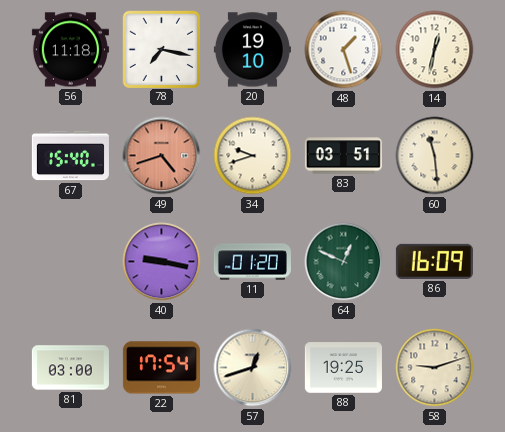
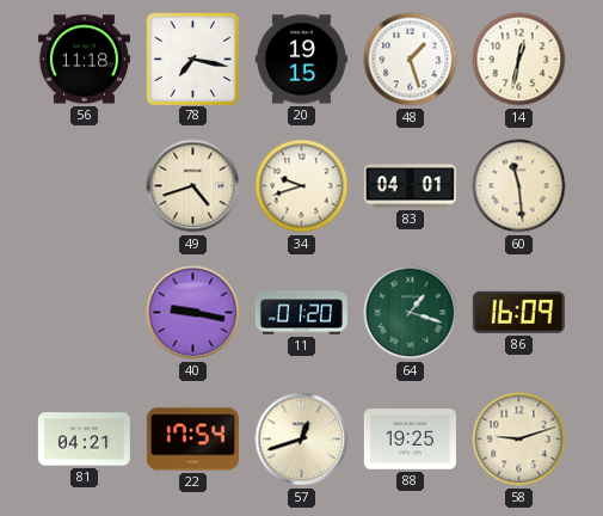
20: 19:10 -> 19:15 (301, 60)
67: 15:40 -> none (70, 156)
49 dial: salmon -> cream (193, 186)
83: 03:51 -> 04:01 (410, 186)
64: 12:49 -> 1:18 (411, 313)
81: 03:00 -> 04:21 (84, 440)
